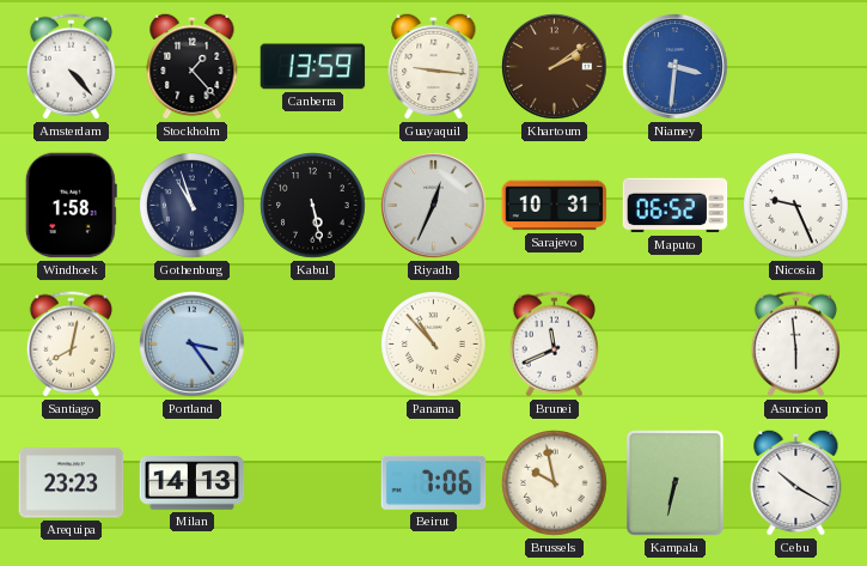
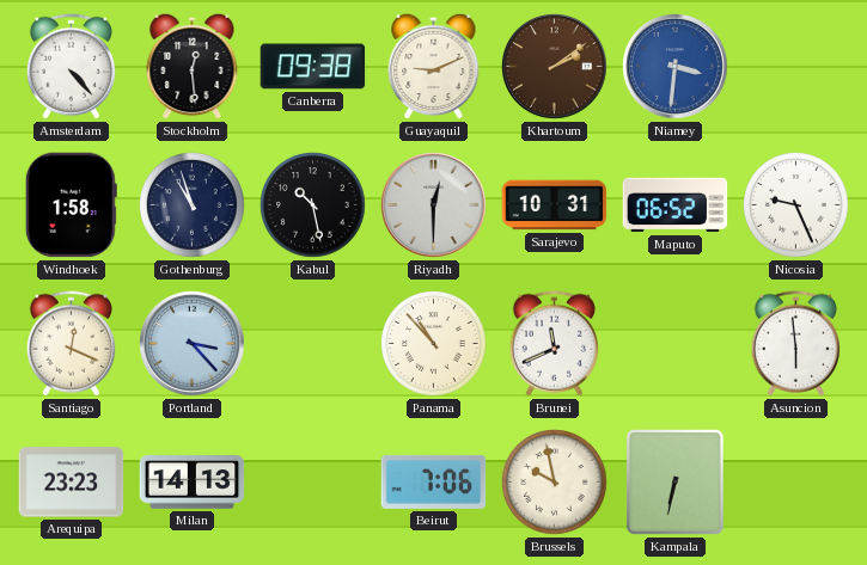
Stockholm: 1:23 -> 12:29 (193, 66)
Canberra: 13:59 -> 09:38 (313, 67)
Guayaquil: 9:16 -> 9:11 (434, 66)
Kabul: 5:28 -> 10:28 (313, 205)
Riyadh: 12:34 -> 12:30 (434, 205)
Santiago: 8:02 -> 12:19 (71, 344)
Portland: 3:24 -> 3:23 (193, 344)
Cebu: 10:20 -> none (796, 482)
